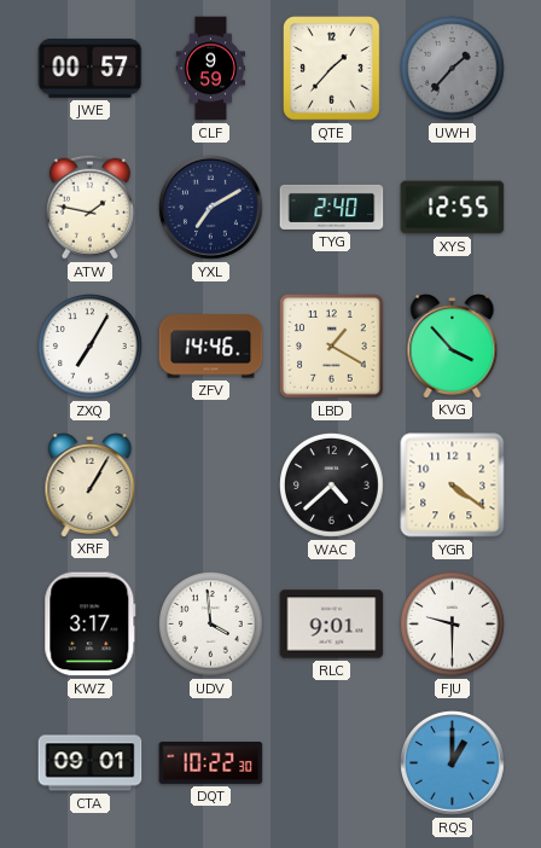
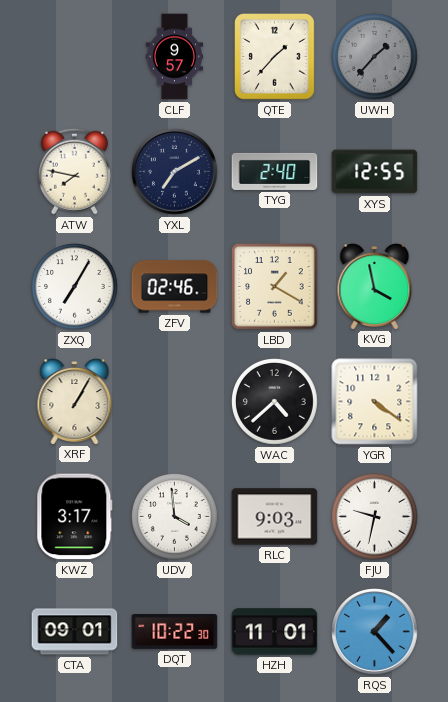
JWE: 00:57 -> none (91, 68)
CLF: 9:59 -> 9:57 (174, 57)
ATW: 1:47 -> 7:47 (74, 171)
ZFV: 14:46 -> 02:46 (175, 287)
KVG: 3:53 -> 3:58 (375, 287)
RLC: 9:01 -> 9:03 (275, 517)
FJU: 9:30 -> 9:32 (375, 517)
HZH: none -> 11:01 (275, 632)
RQS: 1:00 -> 1:23 (375, 632)
